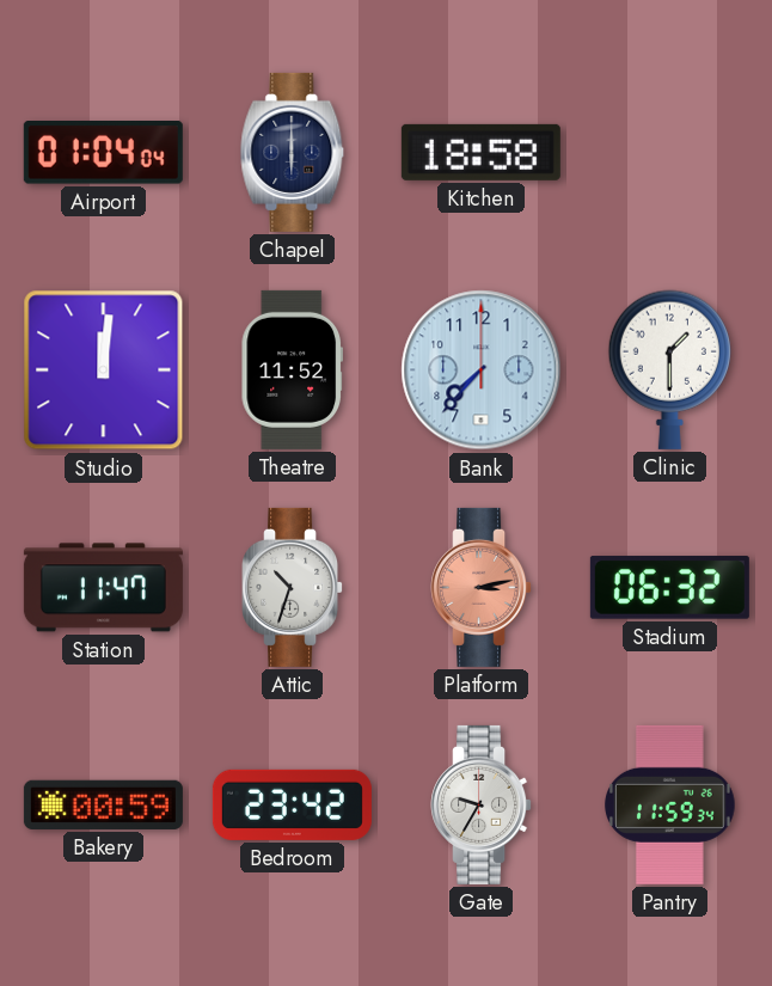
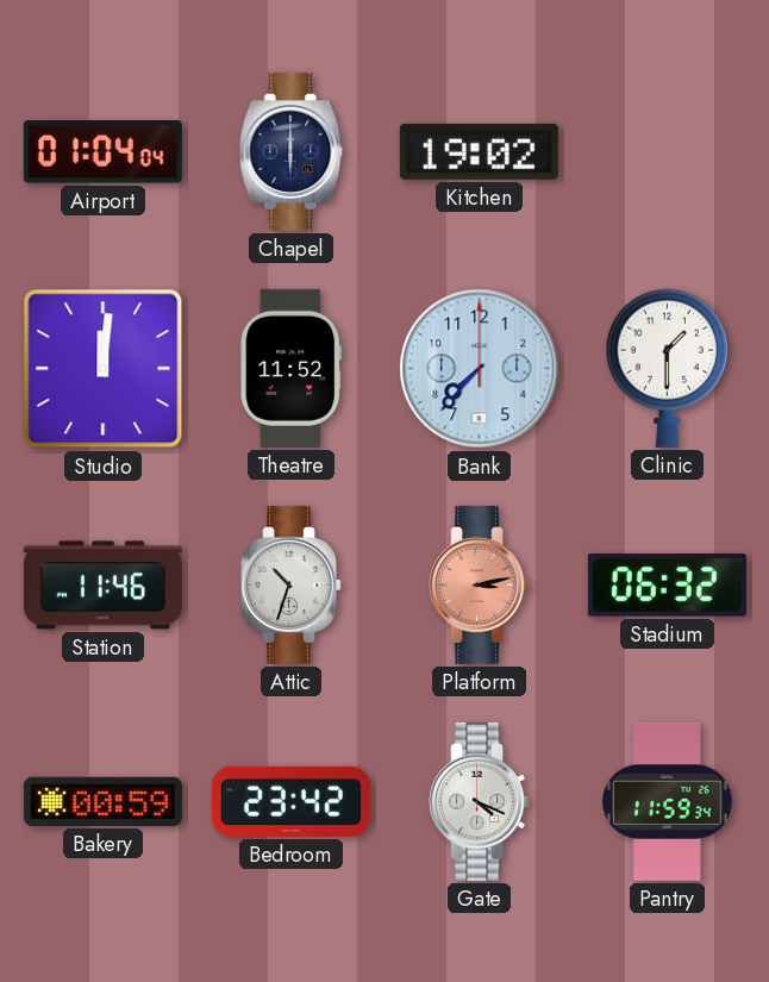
Kitchen: 18:58 -> 19:02 (479, 151)
Station: 11:47 -> 11:46 (102, 586)
Gate: 9:35 -> 4:19 (480, 801)
